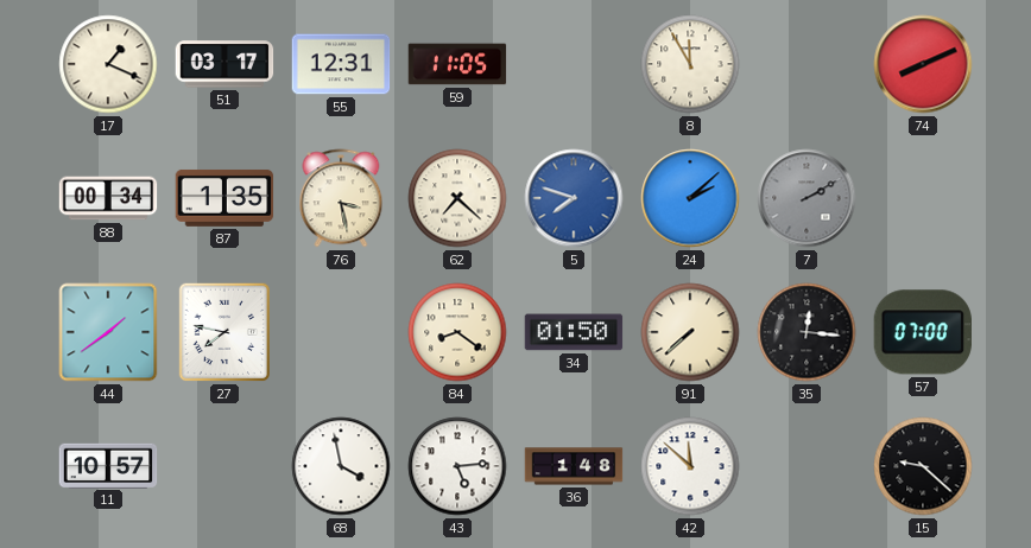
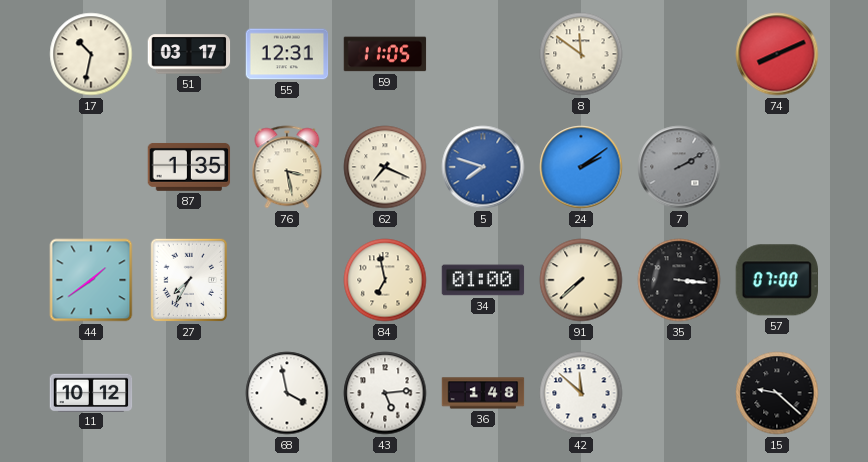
17: 1:19 -> 10:32 (91, 54)
8: 11:55 -> 11:51 (581, 54)
88: 00:34 -> none (108, 198)
62: 7:22 -> 7:19 (385, 167)
24: 2:08 -> 2:09 (581, 167)
27: 7:47 -> 7:35 (188, 280)
84: 8:21 -> 6:58 (385, 280)
34: 01:50 -> 01:00 (483, 280)
35: 12:16 -> 3:16 (679, 280)
11: 10:57 -> 10:12 (91, 392)
